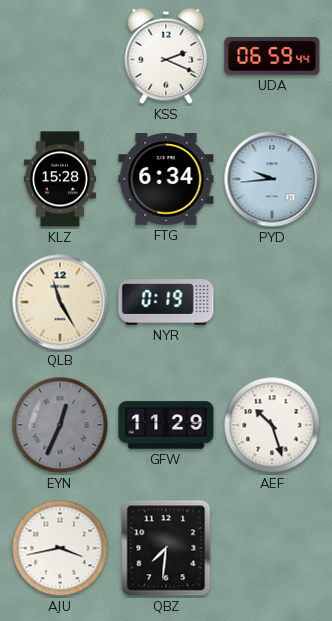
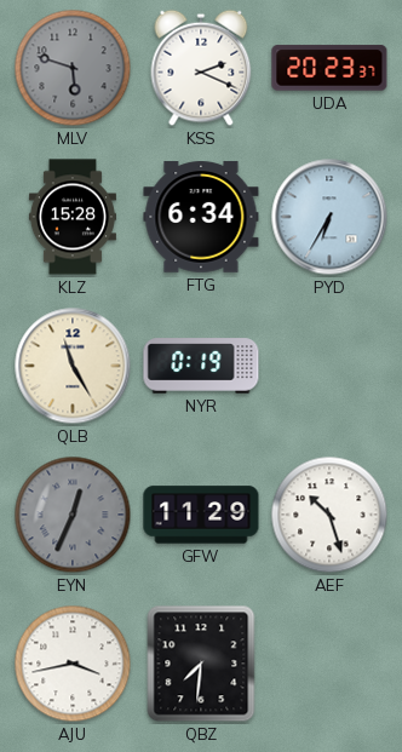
MLV: none -> 5:48 (73, 68)
UDA: 06:59 -> 20:23 (329, 68)
PYD: 9:44 -> 6:35 (329, 217)
